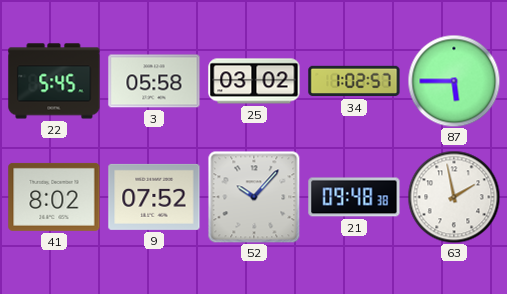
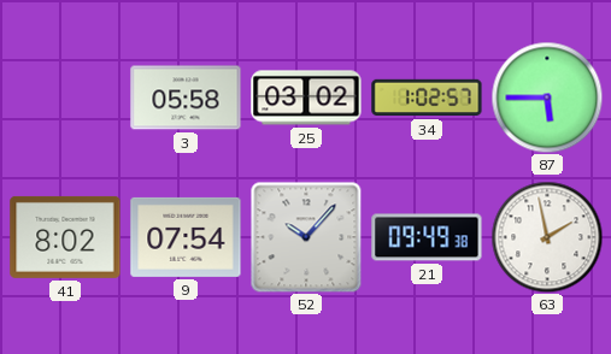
22: 5:45 -> none (54, 81)
9: 07:52 -> 07:54 (186, 237)
21: 09:48 -> 09:49 (427, 237)
